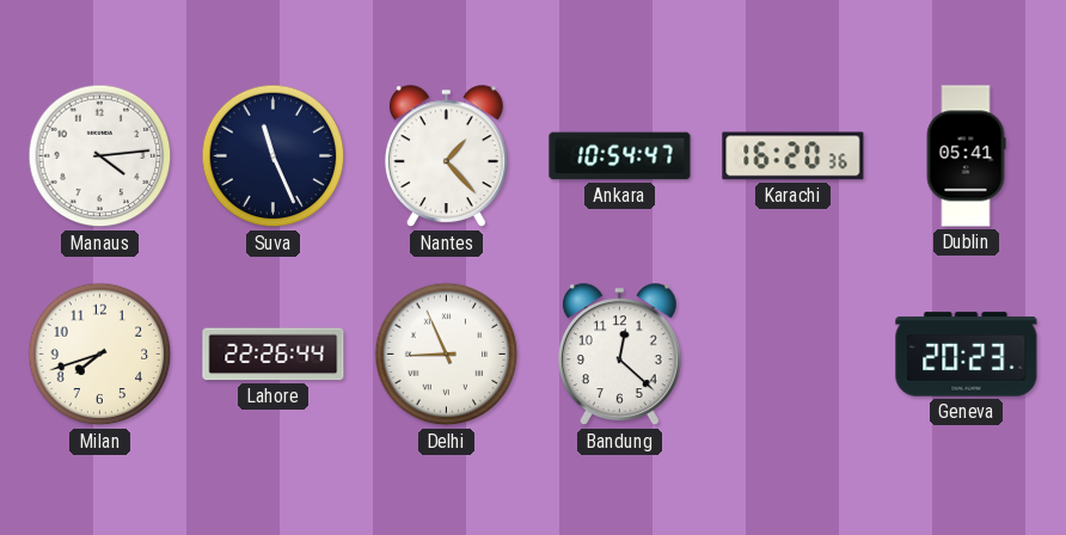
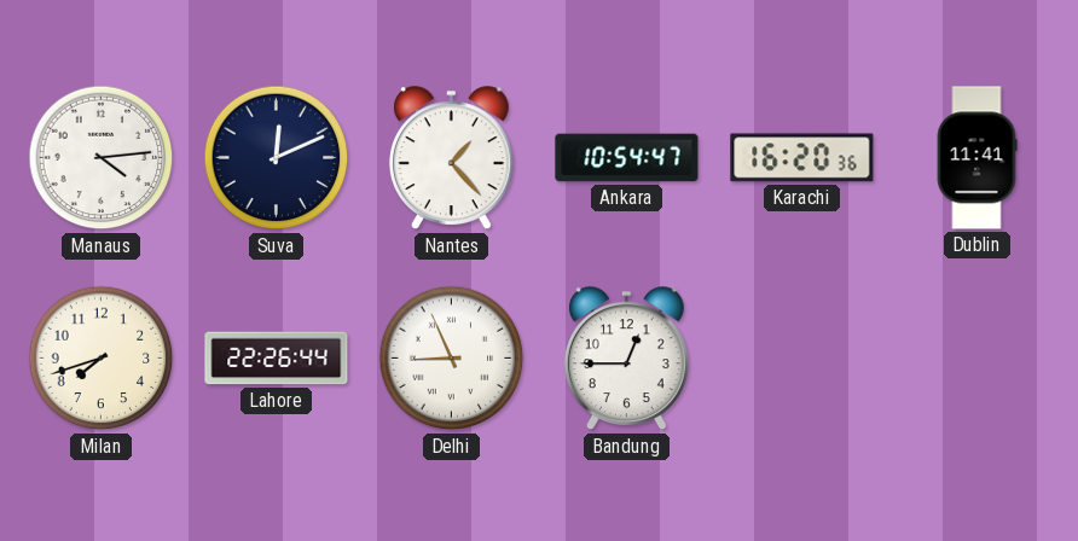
Suva: 11:26 -> 12:11 (277, 158)
Dublin: 05:41 -> 11:41 (976, 158)
Bandung: 12:22 -> 12:45 (626, 359)
Geneva: 20:23 -> none (967, 355)
